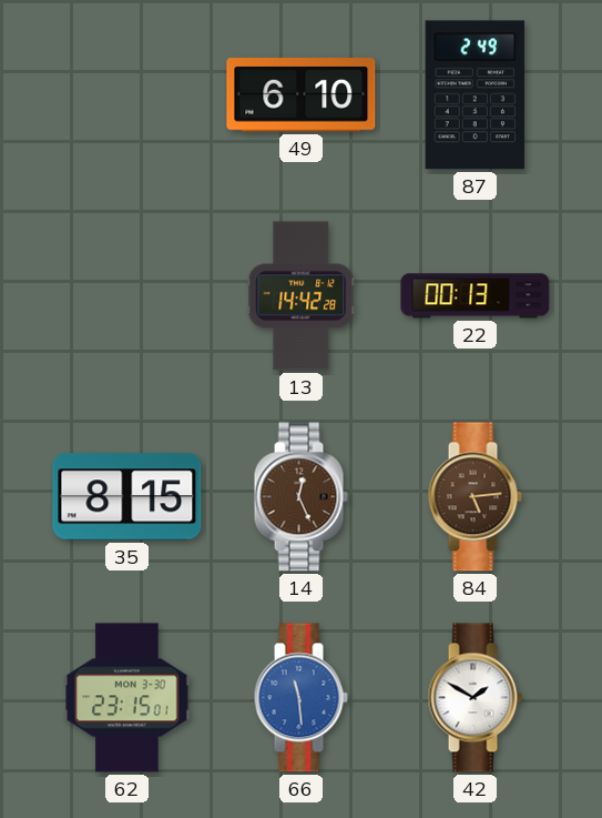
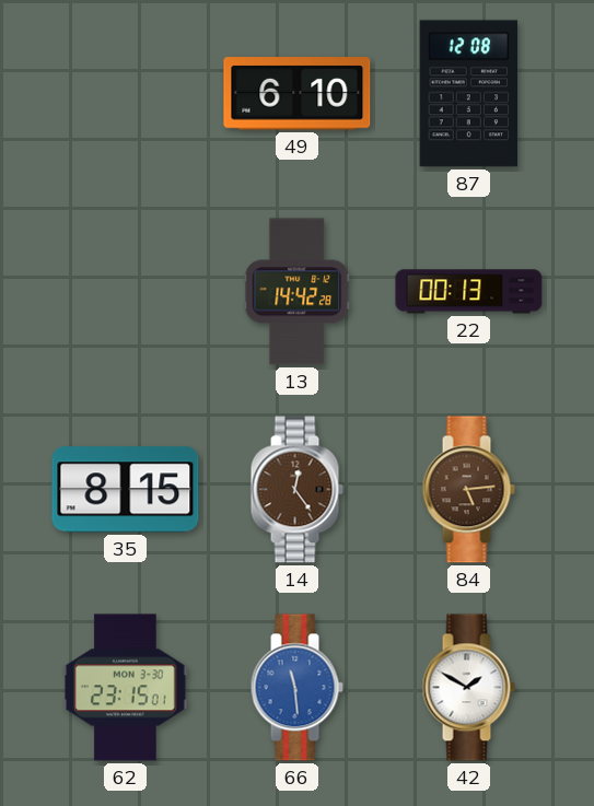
87: 2:49 -> 12:08 (469, 94)
14: 12:26 -> 12:24 (296, 490)
